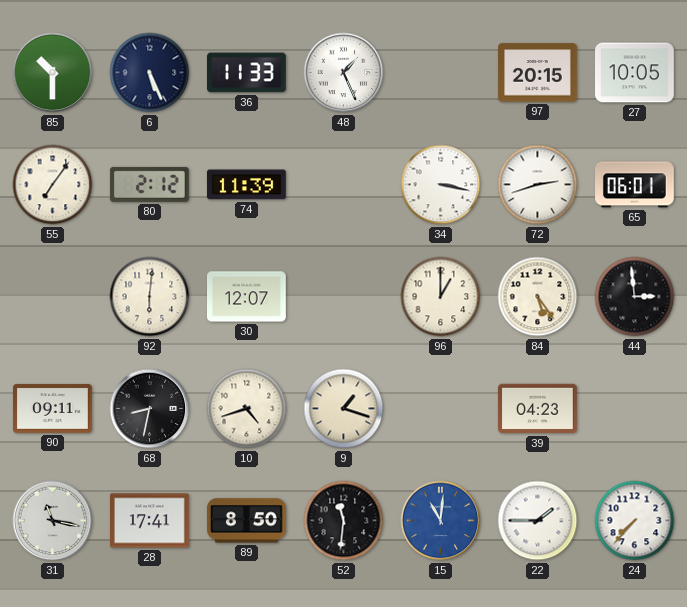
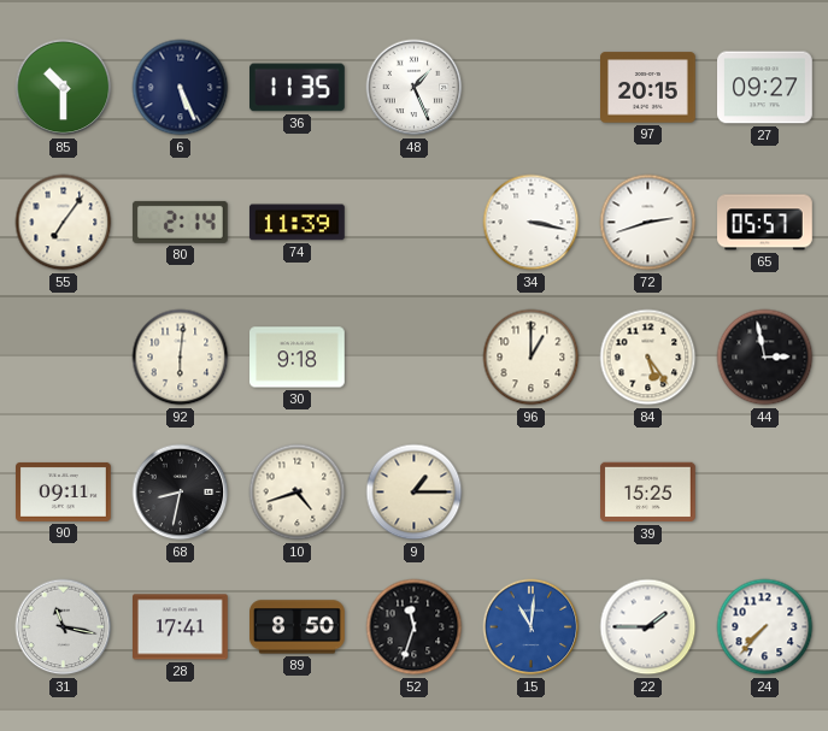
36: 11:33 -> 11:35 (298, 88)
27: 10:05 -> 09:27 (765, 88)
80: 2:12 -> 2:14 (180, 222)
65: 06:01 -> 05:57 (765, 223)
30: 12:07 -> 9:18 (298, 358)
44: 2:59 -> 2:58 (765, 358)
9: 1:18 -> 1:15 (415, 493)
39: 04:23 -> 15:25 (648, 493)
52: 11:31 -> 11:33 (415, 627)
